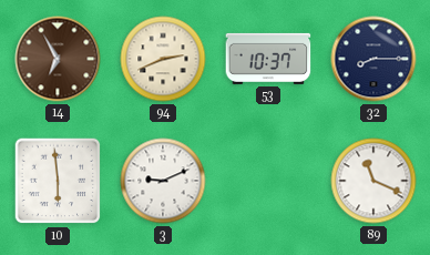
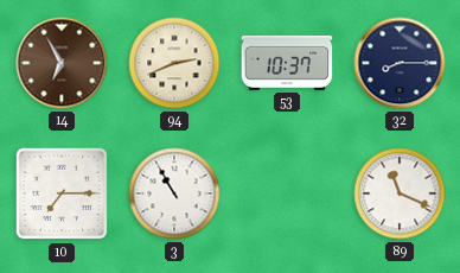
10: 5:59 -> 7:15 (62, 193)
3: 9:11 -> 10:55 (174, 193)
